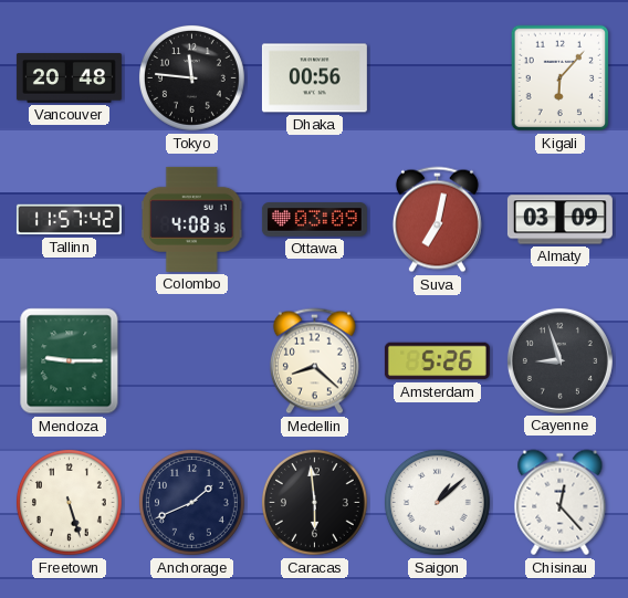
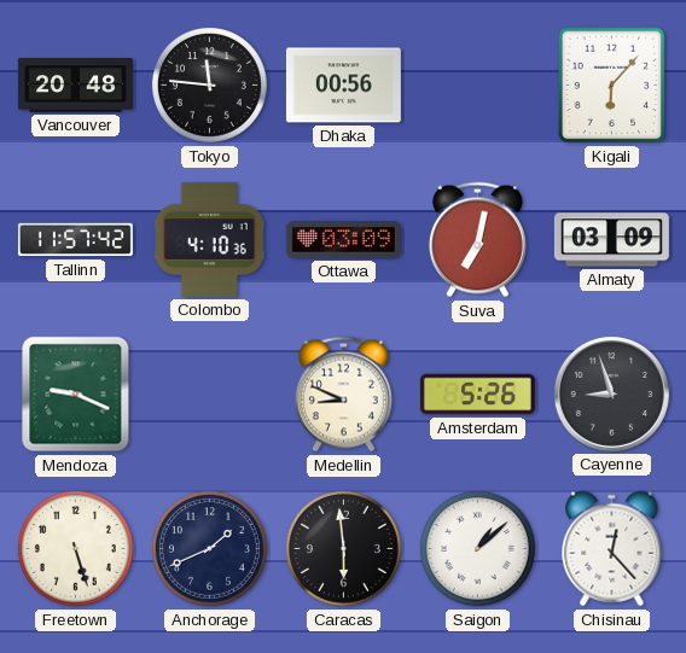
Colombo: 4:08 -> 4:10 (209, 239)
Mendoza: 9:15 -> 9:19 (76, 395)
Medellin: 8:22 -> 8:49 (343, 395)
